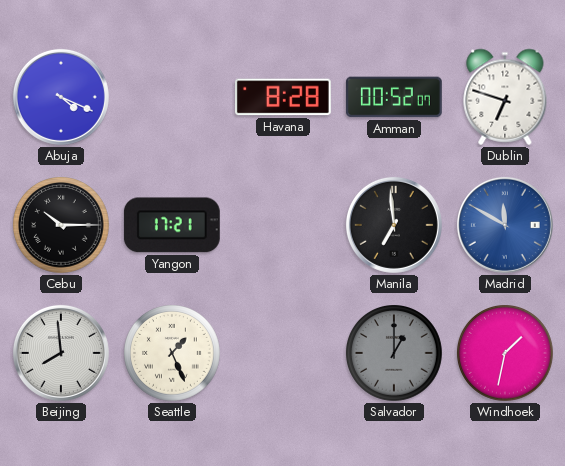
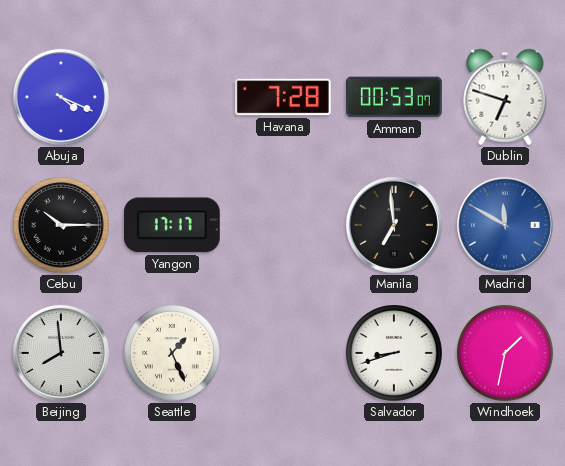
Havana: 8:28 -> 7:28 (283, 97)
Amman: 00:52 -> 00:53 (394, 97)
Yangon: 17:21 -> 17:17 (172, 225)
Salvador: 1:00 -> 8:42 (395, 354)
Salvador dial: grey -> white (395, 354)
